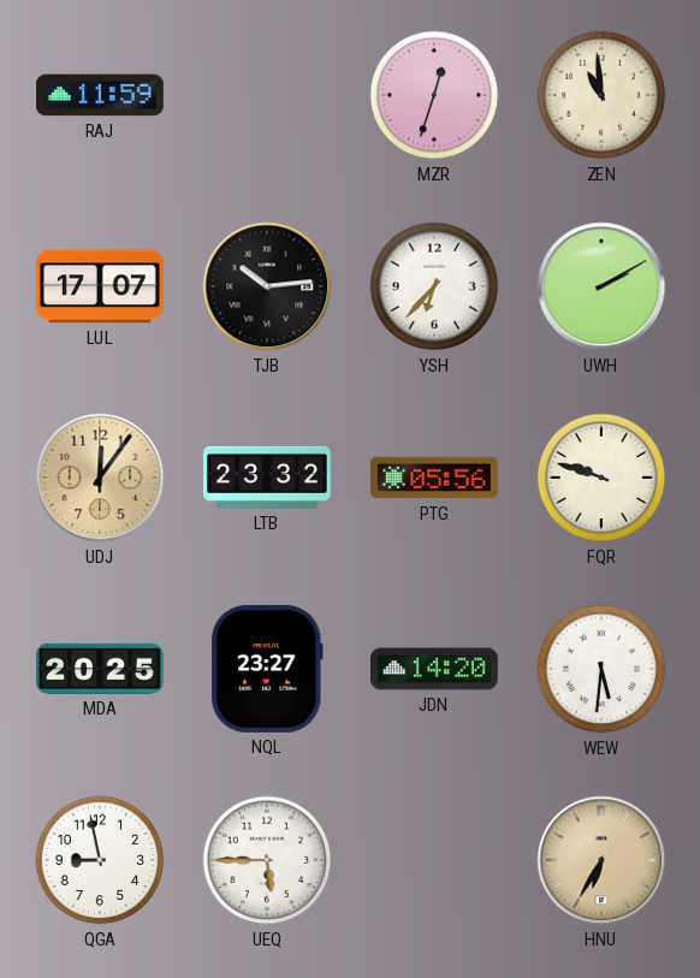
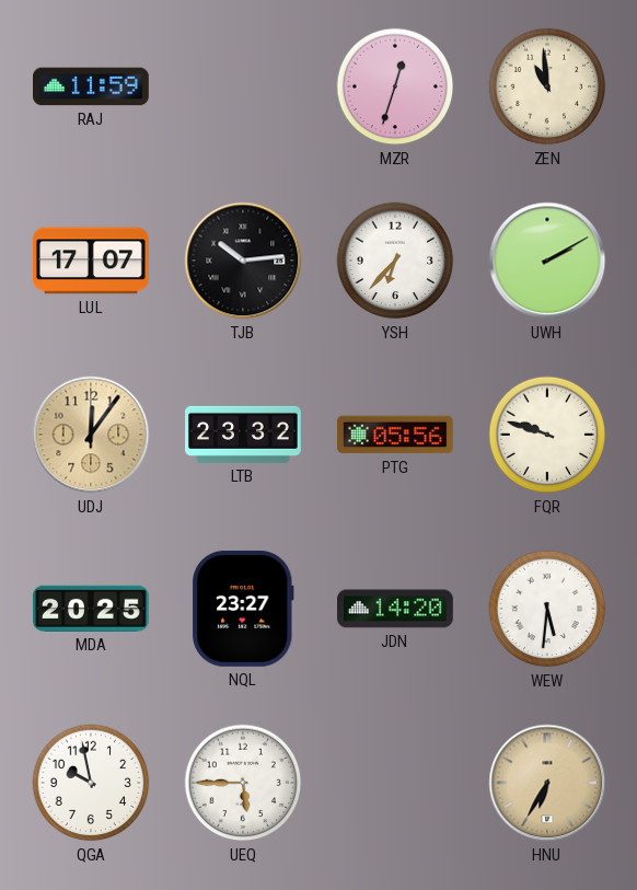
QGA: 8:58 -> 9:58 (91, 783)
